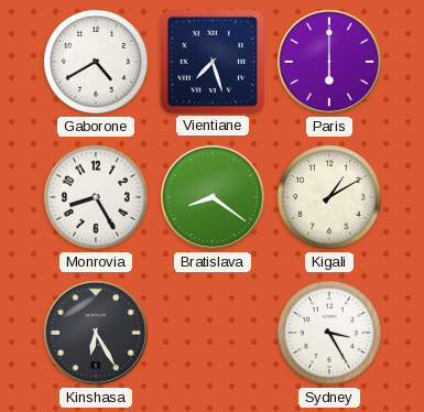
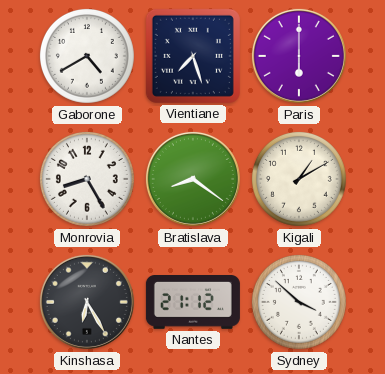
Nantes: none -> 21:12 (193, 303)
Sydney: 3:25 -> 3:52 (299, 302)
